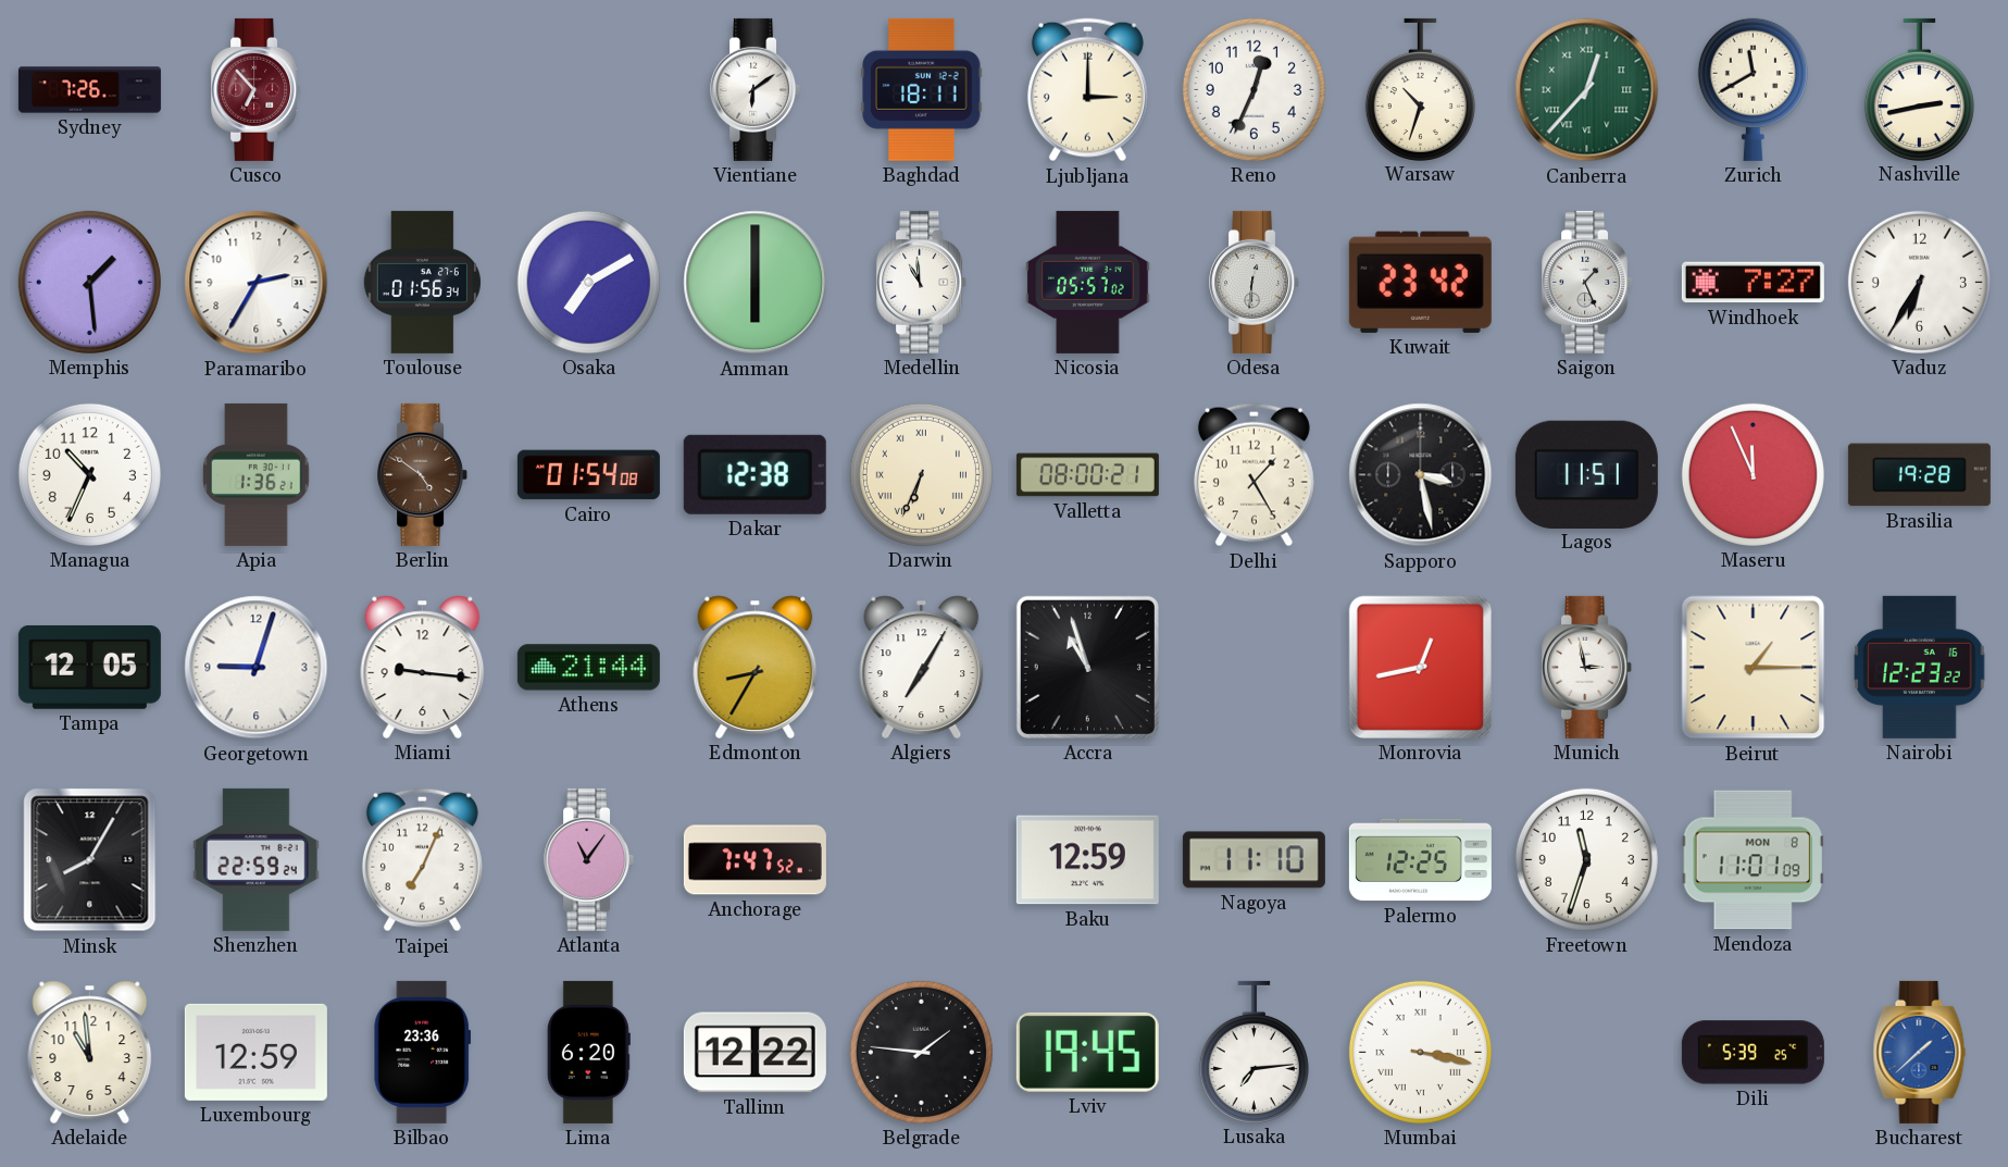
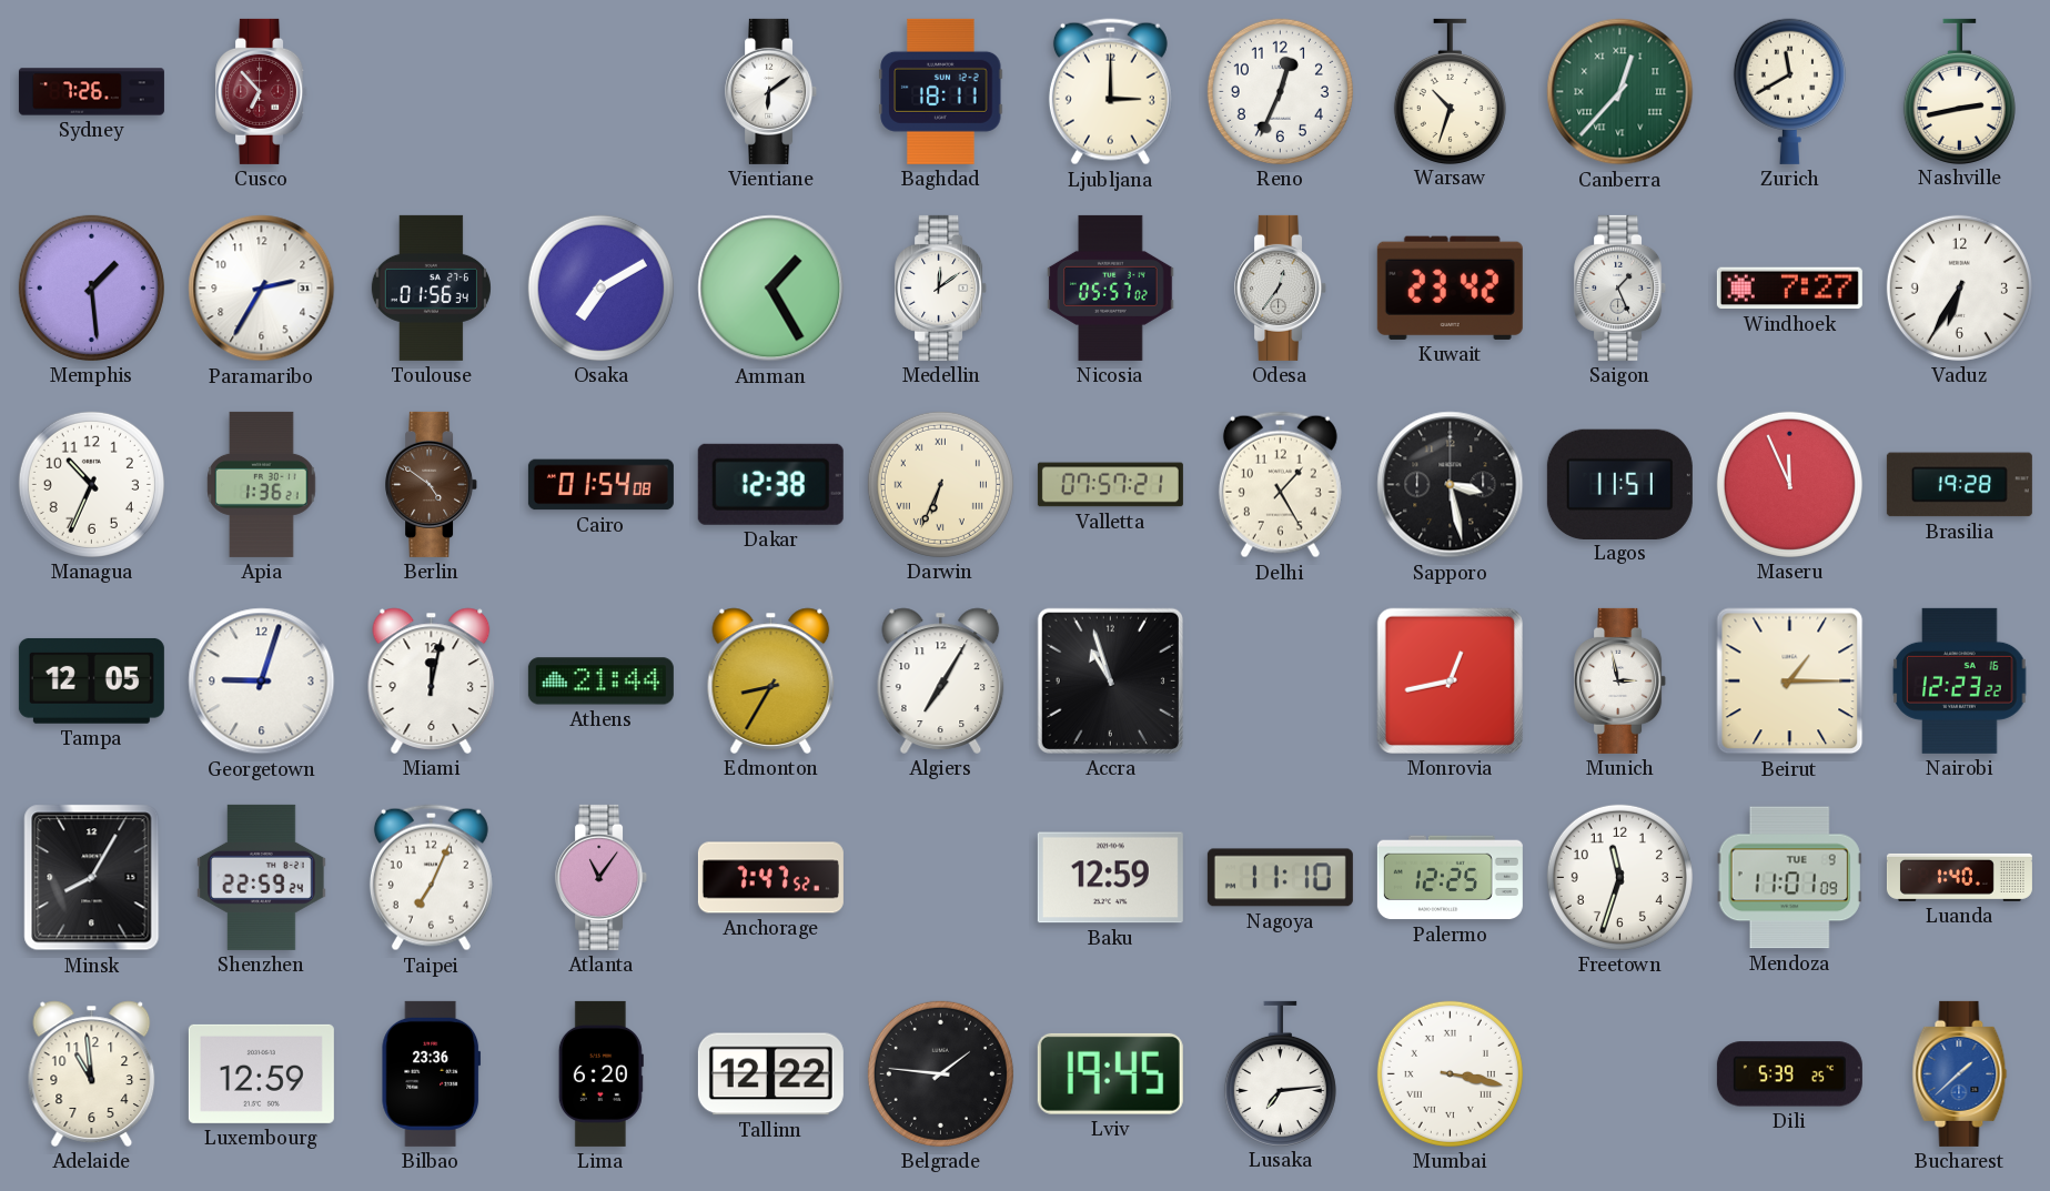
Amman: 6:00 -> 1:25 (771, 289)
Medellin: 10:59 -> 12:09 (941, 287)
Odesa: 12:31 -> 12:36 (1281, 287)
Valletta: 08:00 -> 07:57 (1110, 485)
Miami: 9:16 -> 12:02 (432, 680)
Mendoza date: MON 8 -> TUE 9 (1789, 878)
Luanda: none -> 1:40 (1959, 877)
